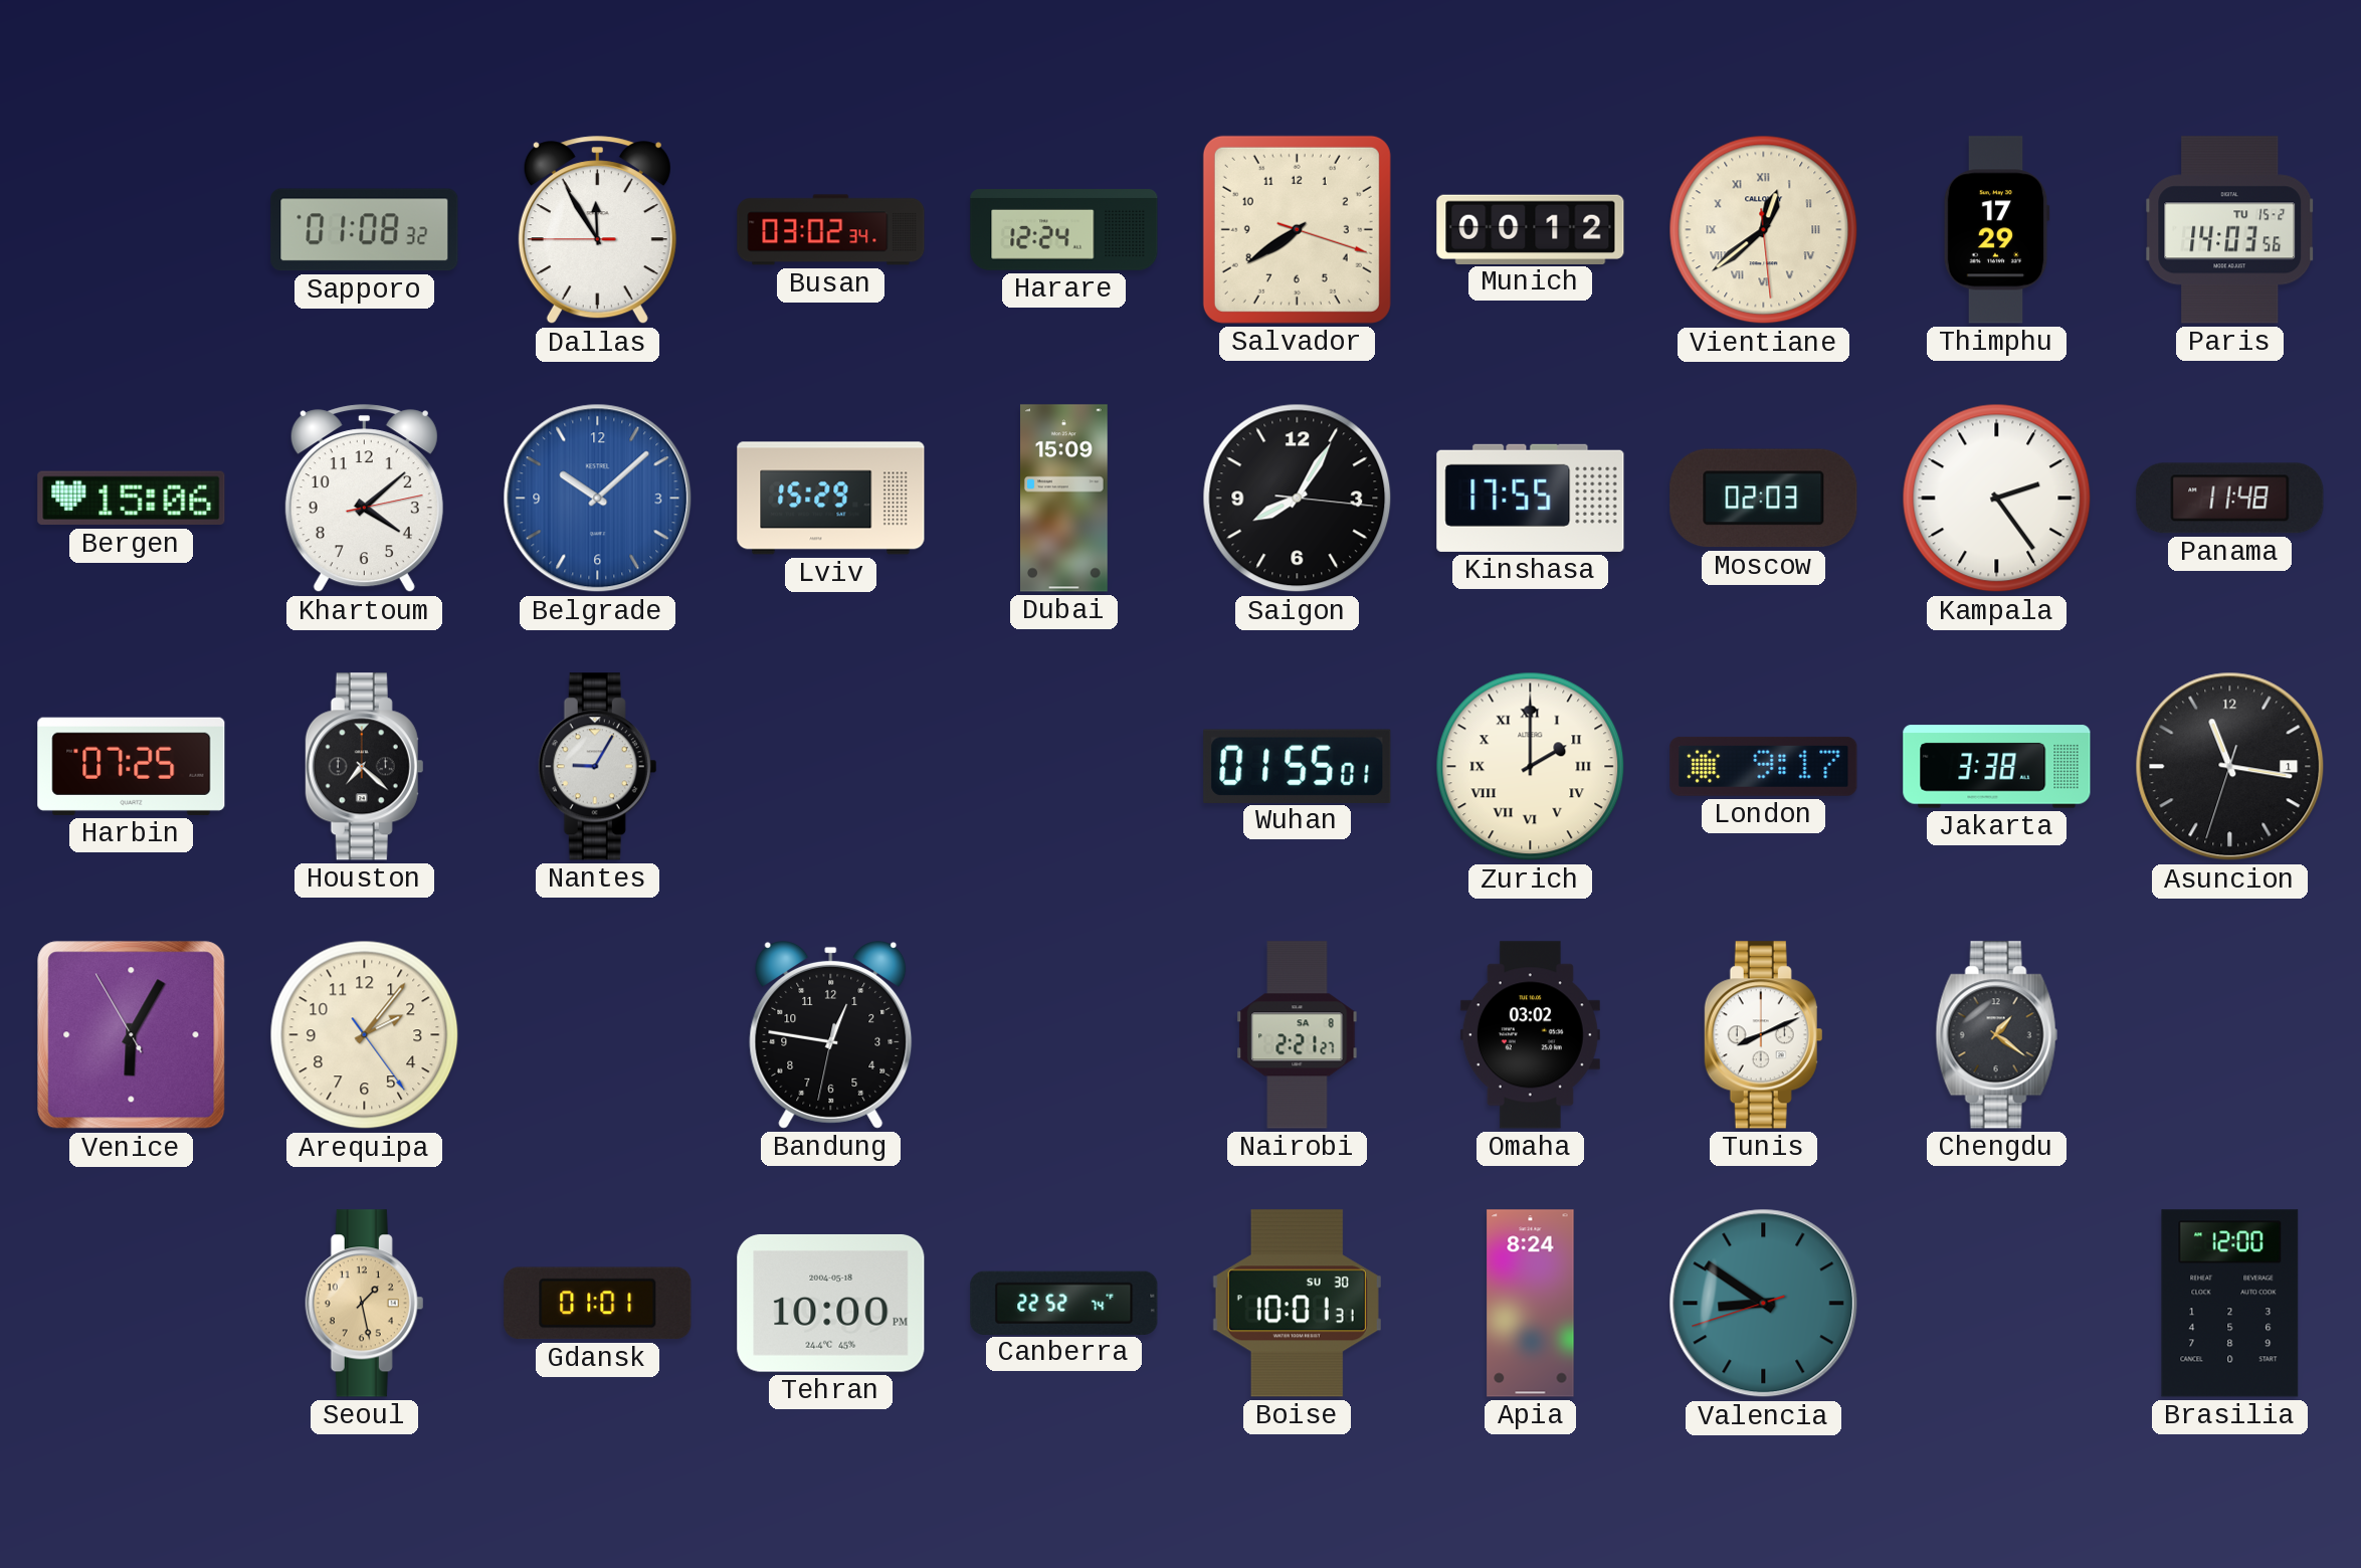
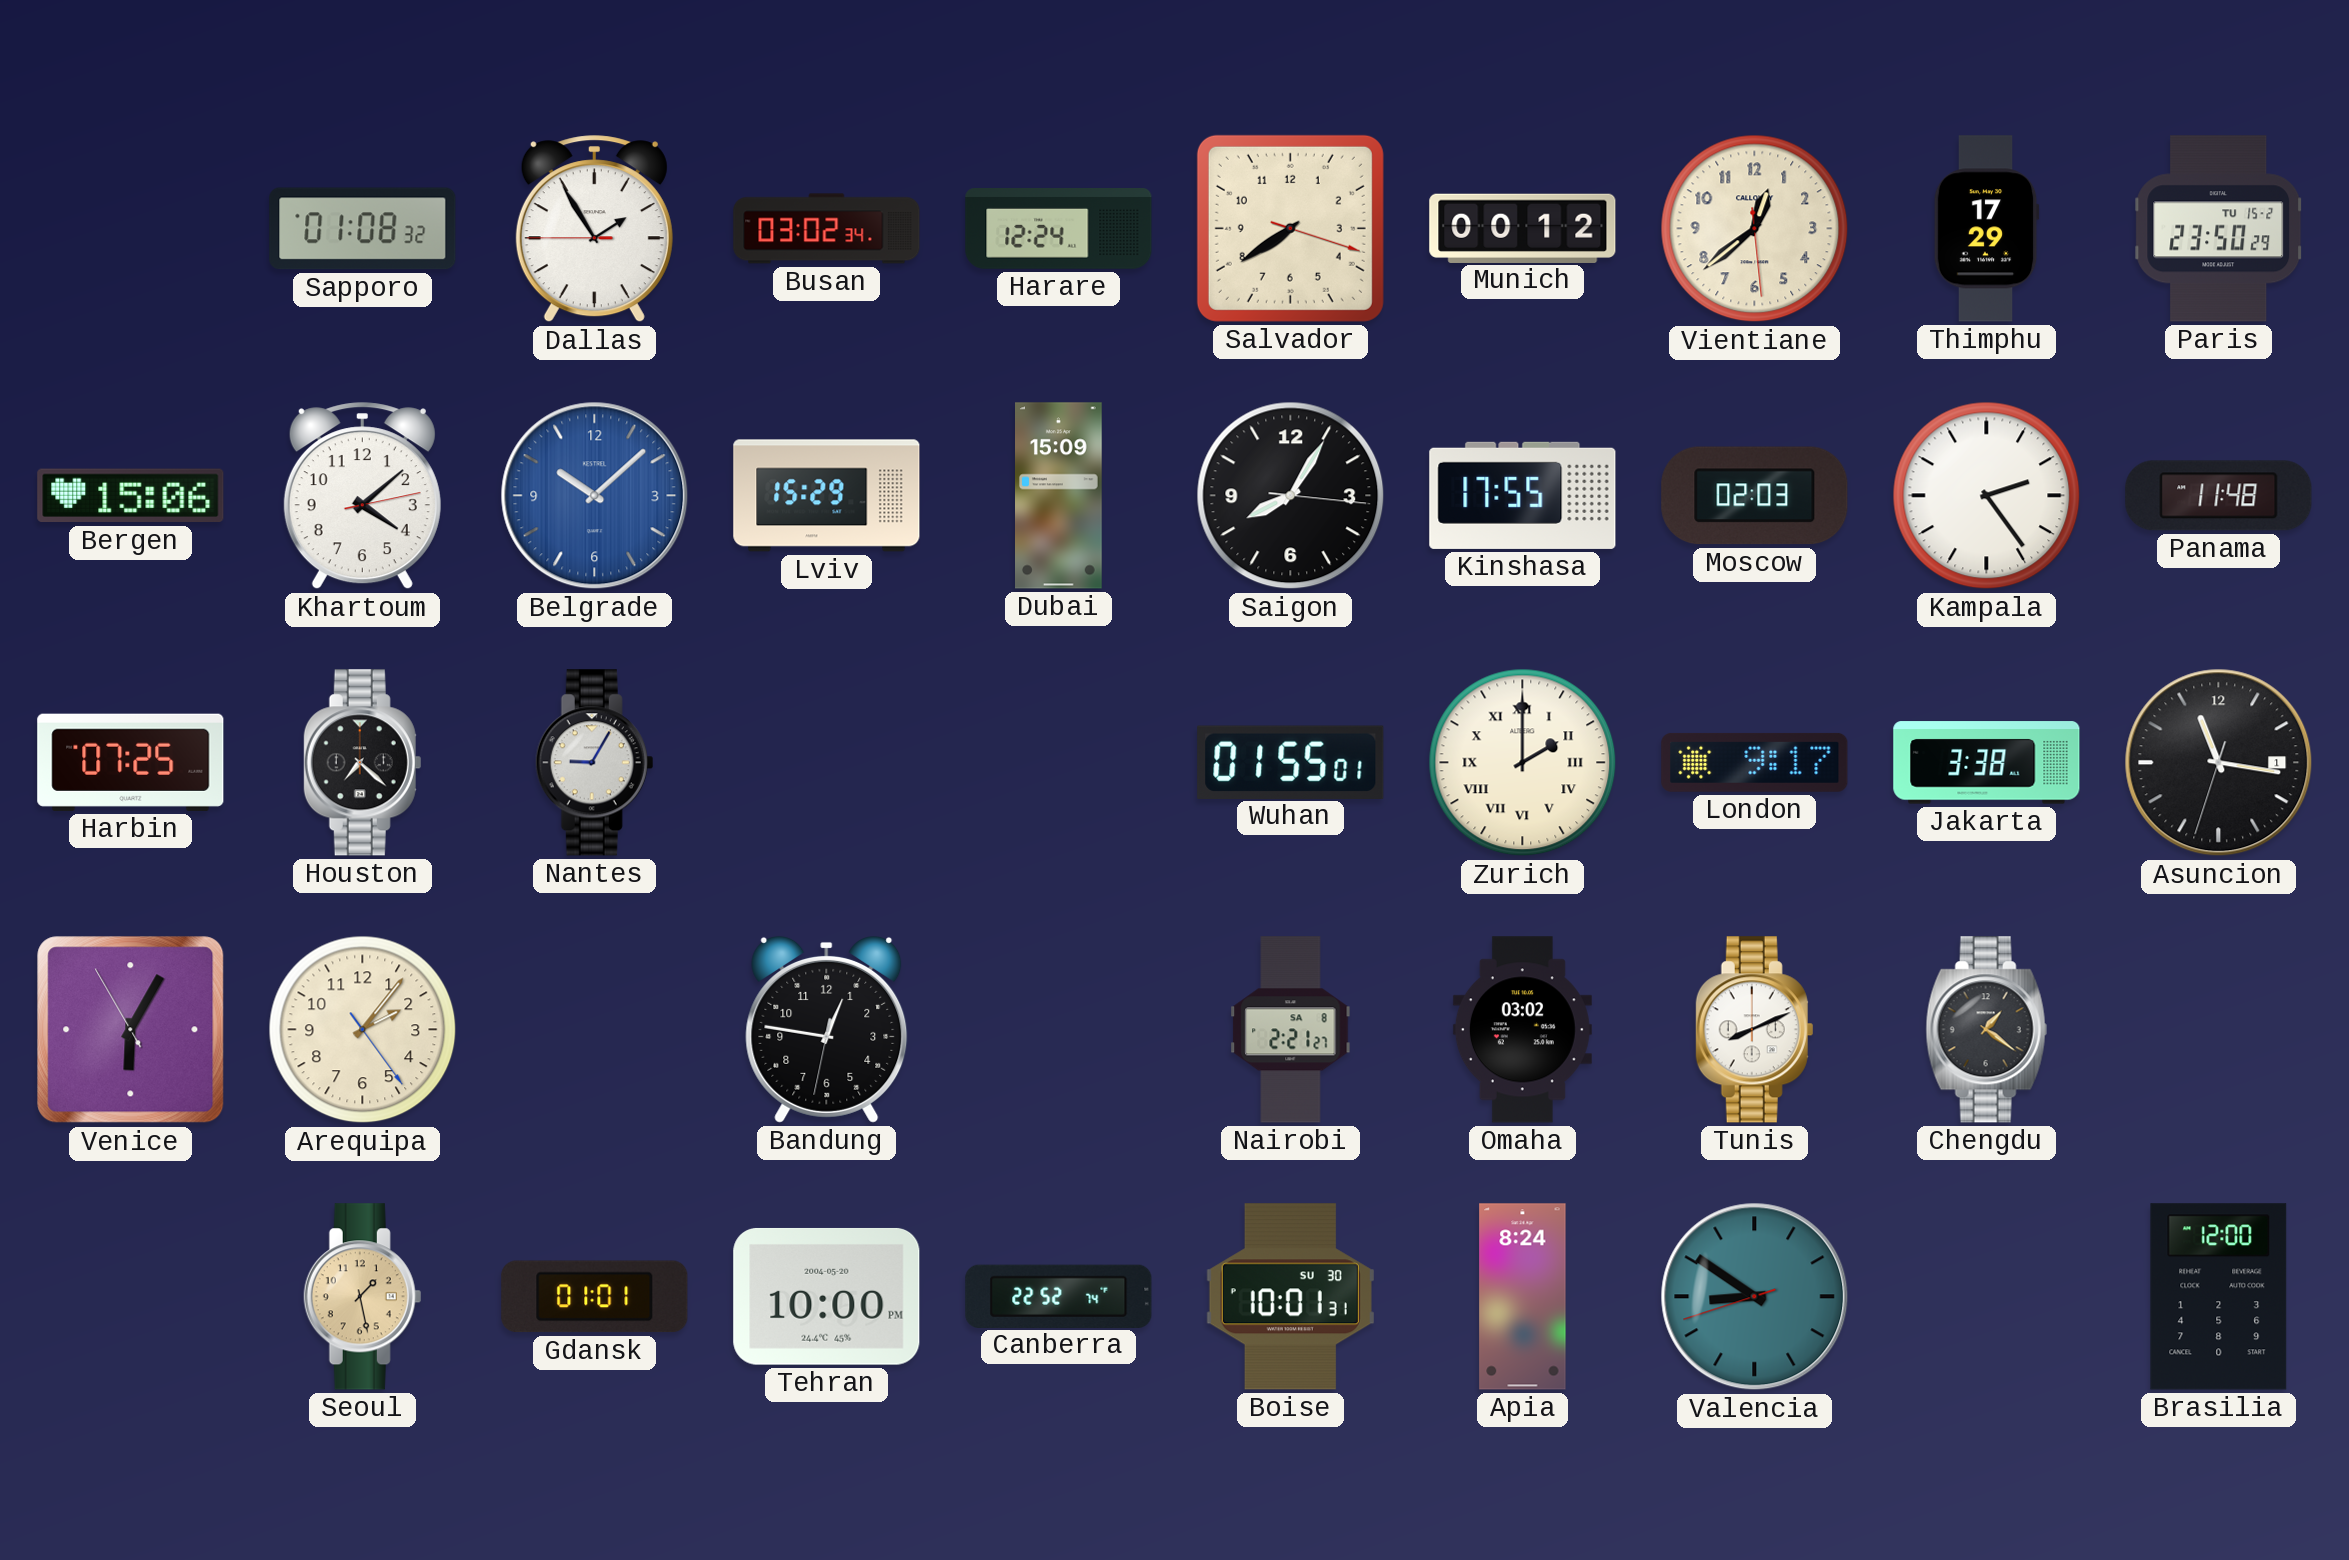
Dallas: 11:54 -> 1:54 (594, 229)
Vientiane numerals: Roman -> Arabic (1755, 229)
Paris: 14:03 -> 23:50 (2219, 229)
Tehran date: 2004-05-18 -> 2004-05-20 (827, 1296)
